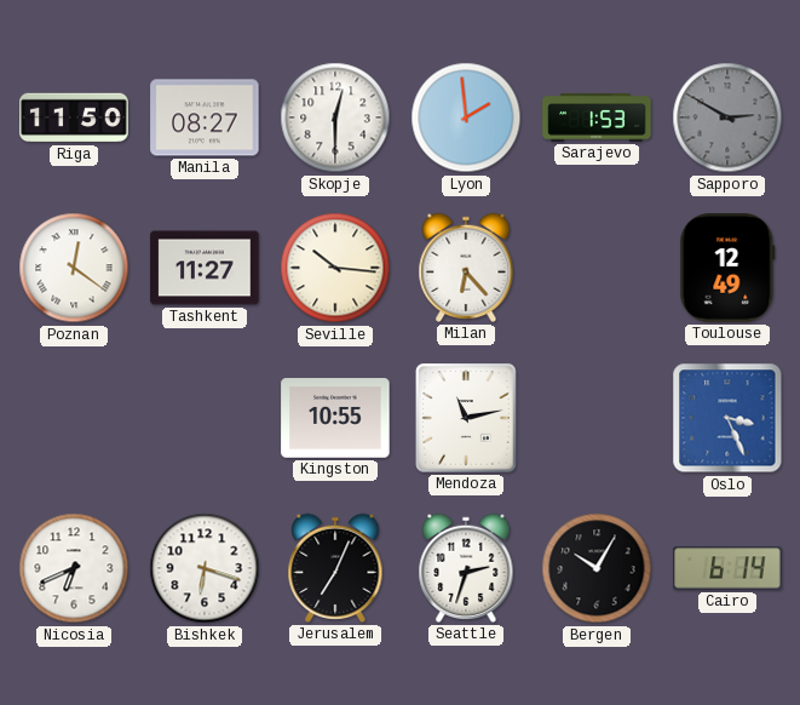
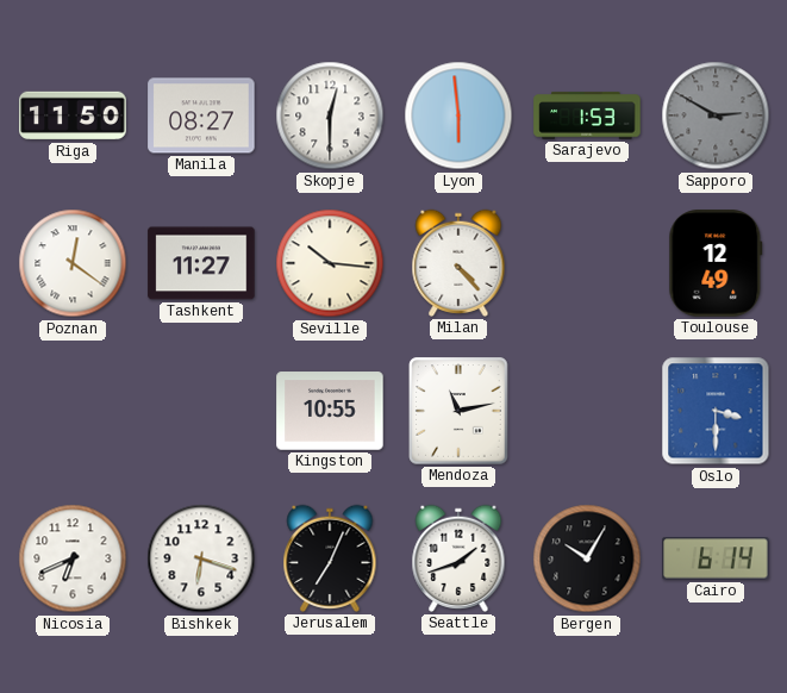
Lyon: 1:59 -> 5:59 (458, 115)
Milan: 6:23 -> 4:23 (458, 263)
Oslo: 3:26 -> 3:30 (716, 411)
Seattle: 2:33 -> 1:42 (458, 558)
